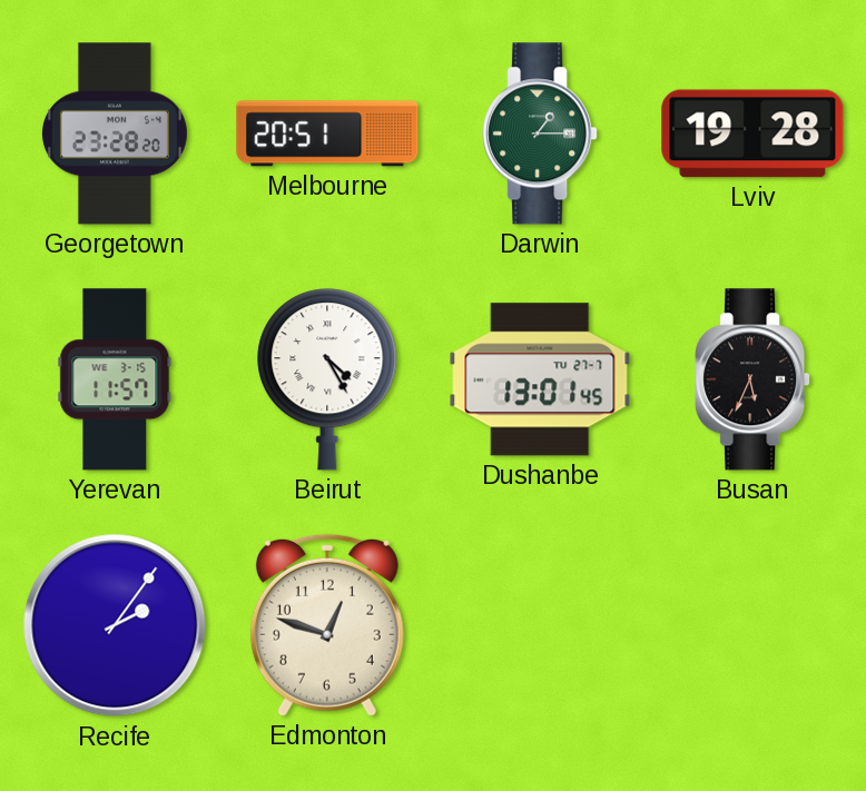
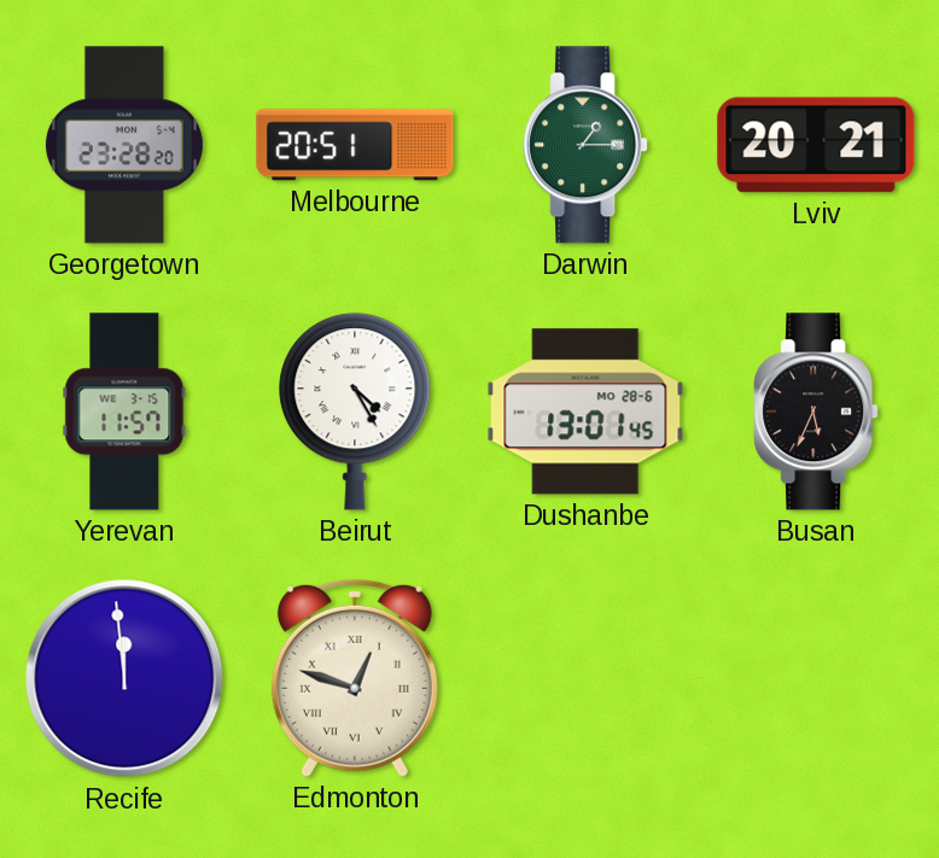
Lviv: 19:28 -> 20:21 (816, 145)
Dushanbe date: TU 27-7 -> MO 28-6 (585, 412)
Recife: 2:06 -> 11:59 (124, 678)
Edmonton numerals: Arabic -> Roman (355, 678)
